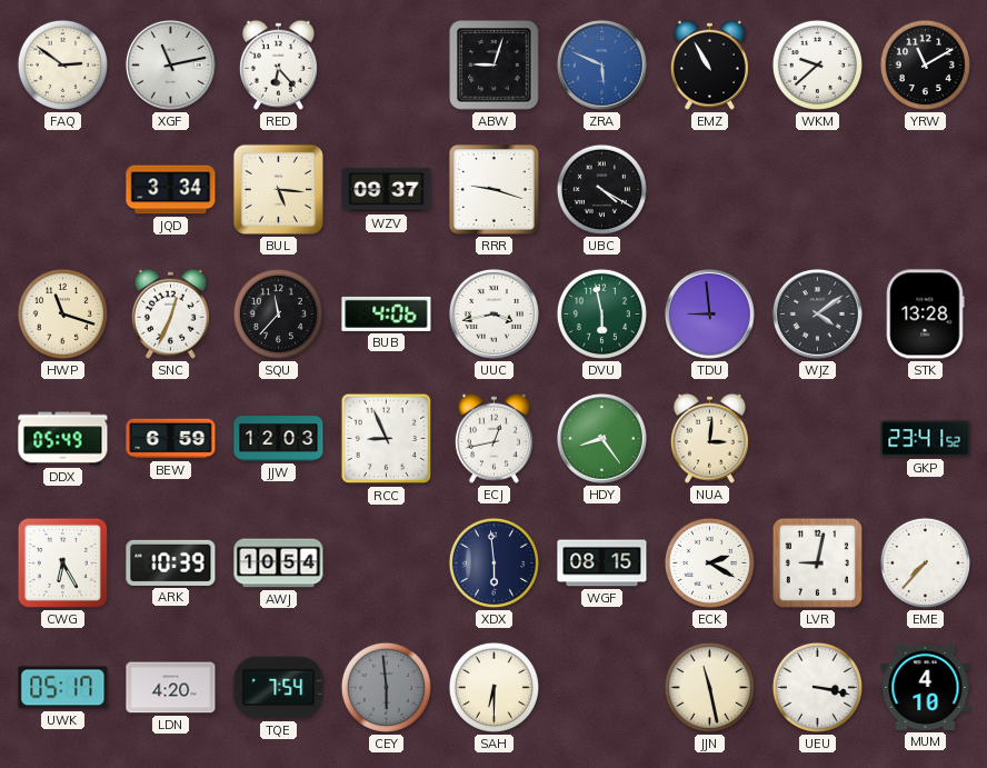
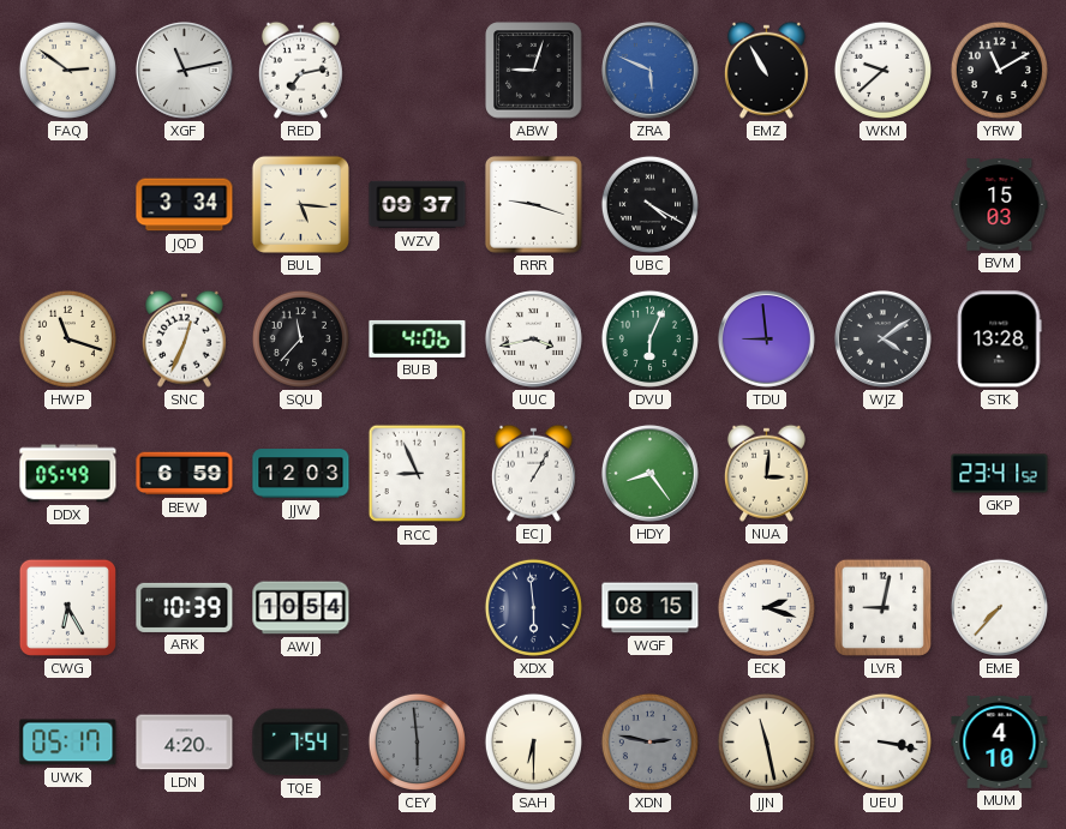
RED: 6:23 -> 7:13 (300, 70)
BVM: none -> 15:03 (1000, 205)
DVU: 5:58 -> 6:04 (649, 338)
ECJ: 12:43 -> 1:05 (533, 473)
ECK: 2:20 -> 2:18 (766, 607)
XDN: none -> 2:47 (649, 741)
